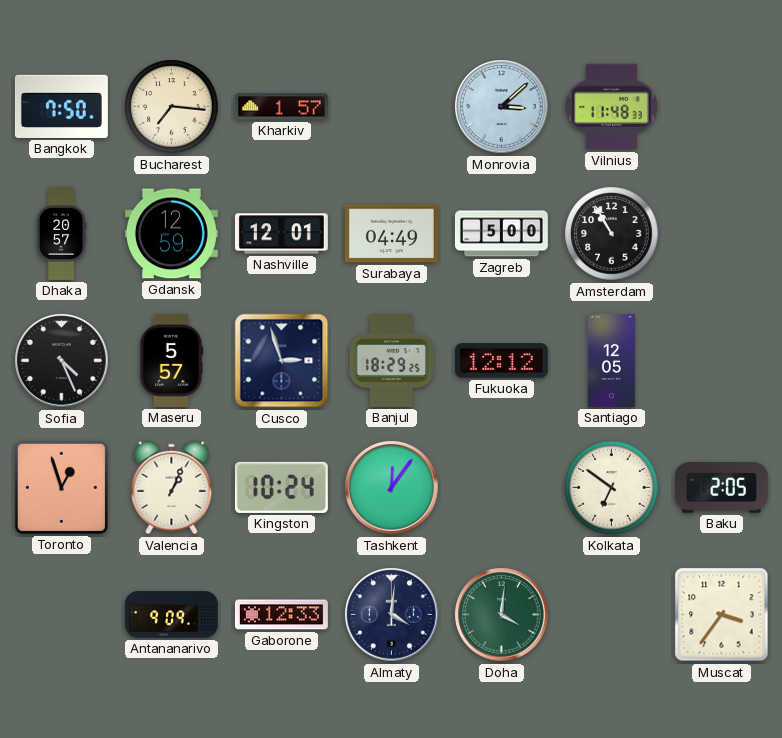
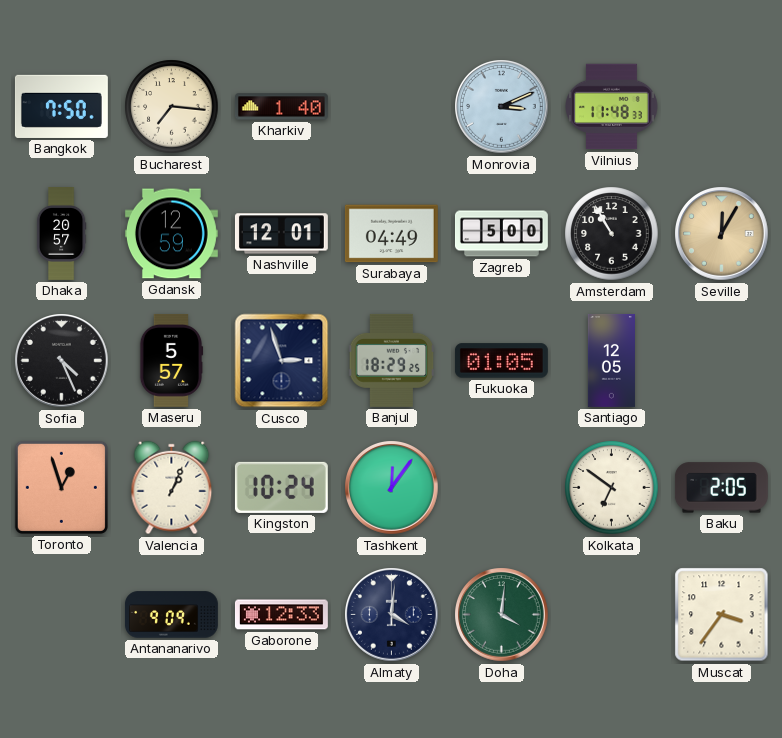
Kharkiv: 1:57 -> 1:40 (281, 107)
Monrovia: 3:08 -> 3:11 (502, 107)
Seville: none -> 12:05 (722, 234)
Fukuoka: 12:12 -> 01:05 (501, 361)
